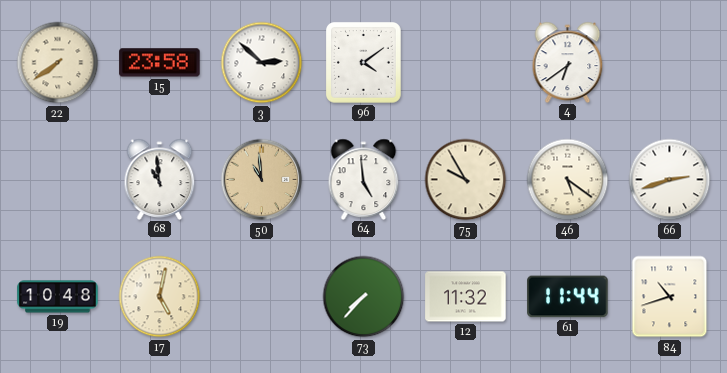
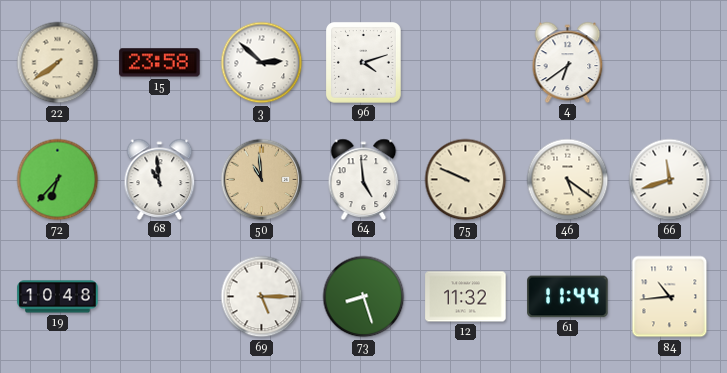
96: 4:09 -> 4:12 (364, 63)
72: none -> 6:37 (58, 180)
75: 9:55 -> 9:49 (466, 180)
66: 2:42 -> 11:42 (670, 180)
17: 5:02 -> none (160, 297)
69: none -> 5:15 (262, 297)
73: 7:37 -> 8:27 (364, 297)
84: 10:42 -> 10:44 (670, 297)
